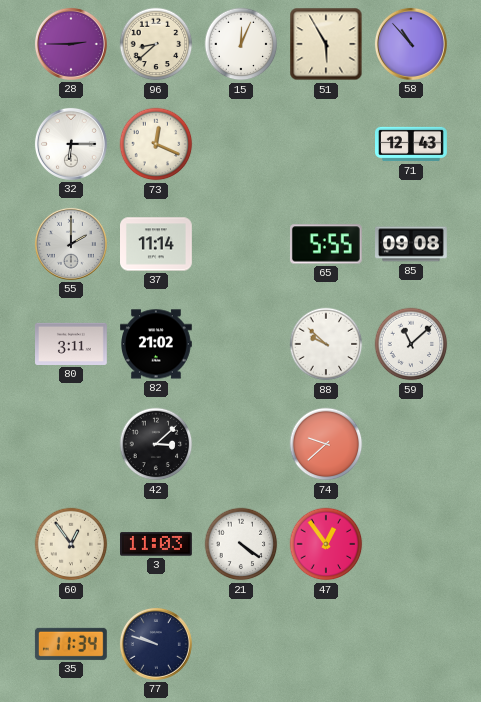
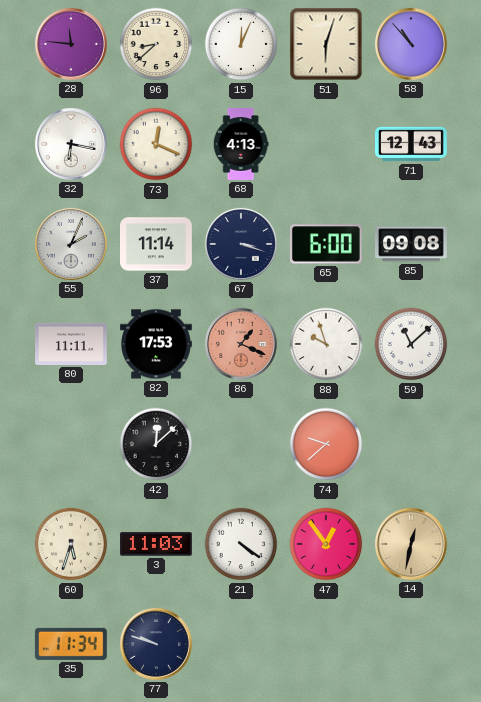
28: 2:45 -> 11:46 (71, 44)
51: 5:55 -> 6:03 (326, 44)
32: 6:15 -> 6:17 (71, 144)
68: none -> 4:13 (241, 145)
55: 2:00 -> 2:04 (71, 244)
67: none -> 3:18 (241, 244)
65: 5:55 -> 6:00 (326, 244)
80: 3:11 -> 11:11 (72, 344)
82: 21:02 -> 17:53 (157, 344)
86: none -> 1:19 (241, 344)
88: 9:52 -> 9:57 (326, 344)
42: 3:08 -> 12:08 (156, 444)
60: 12:54 -> 5:33 (71, 544)
14: none -> 12:32 (411, 544)
